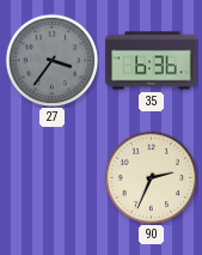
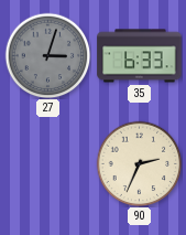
27: 3:36 -> 3:03 (47, 55)
35: 6:36 -> 6:33 (140, 56)
